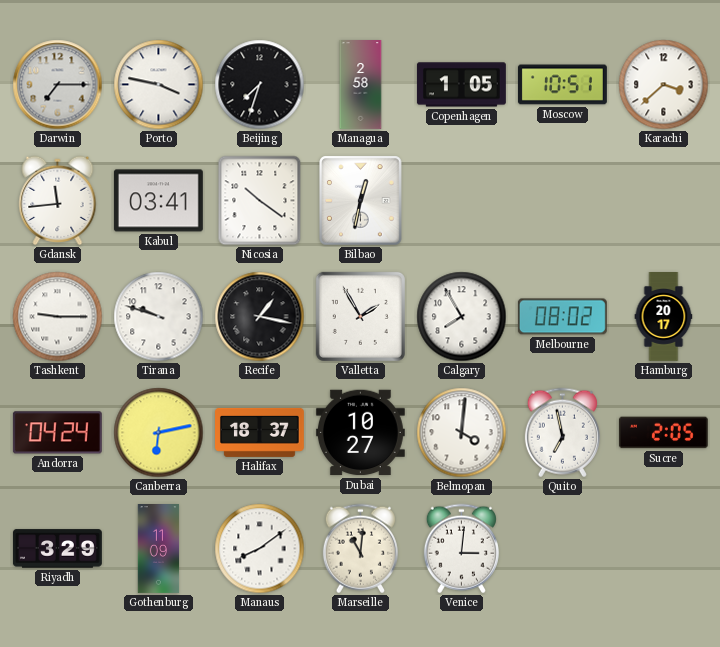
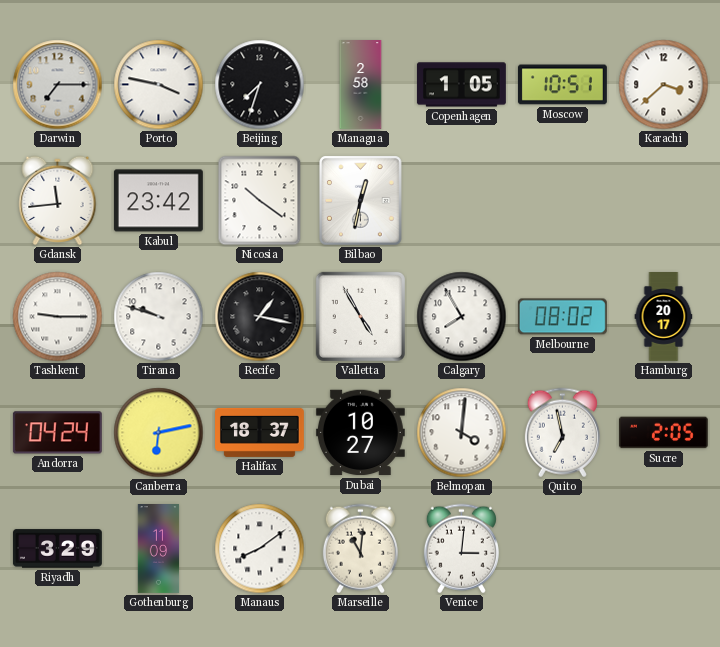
Kabul: 03:41 -> 23:42 (158, 201)
Valletta: 1:55 -> 4:55 (360, 316)
